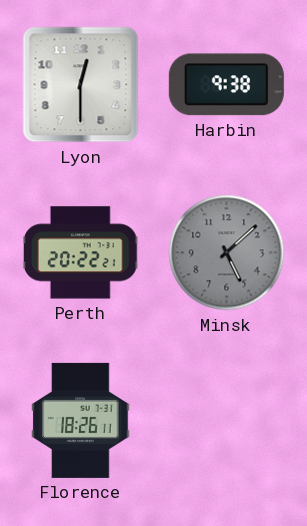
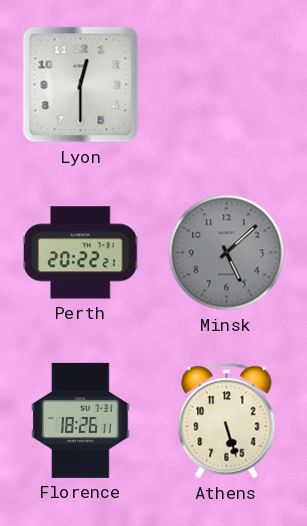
Harbin: 9:38 -> none (226, 85)
Athens: none -> 5:27 (227, 421)
